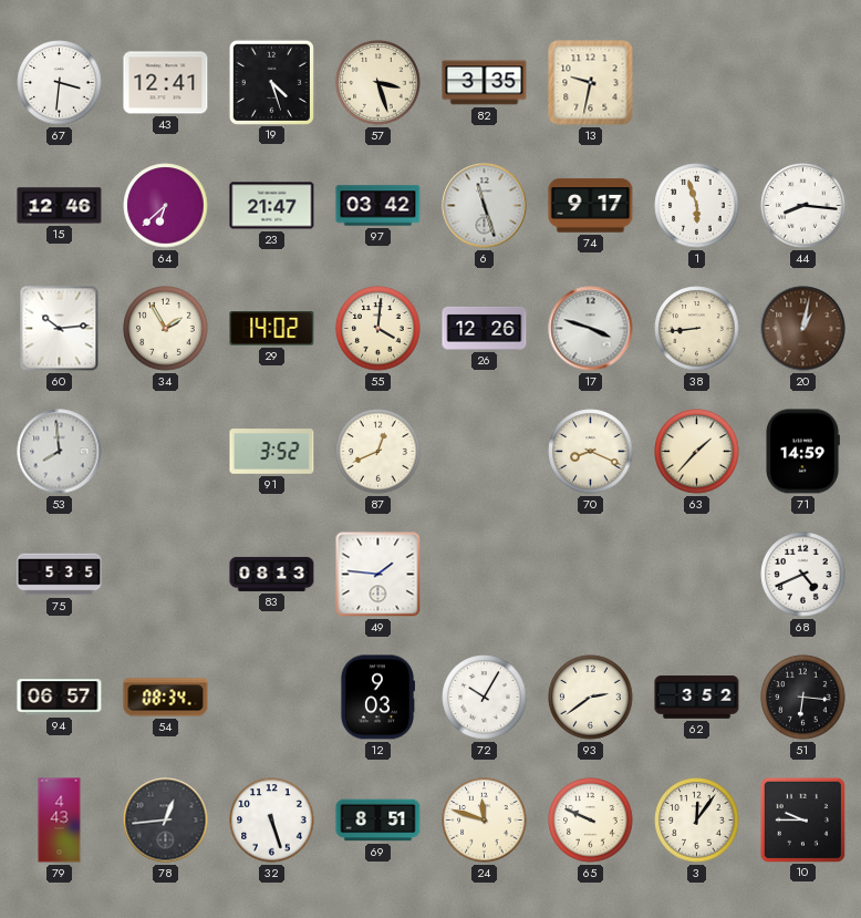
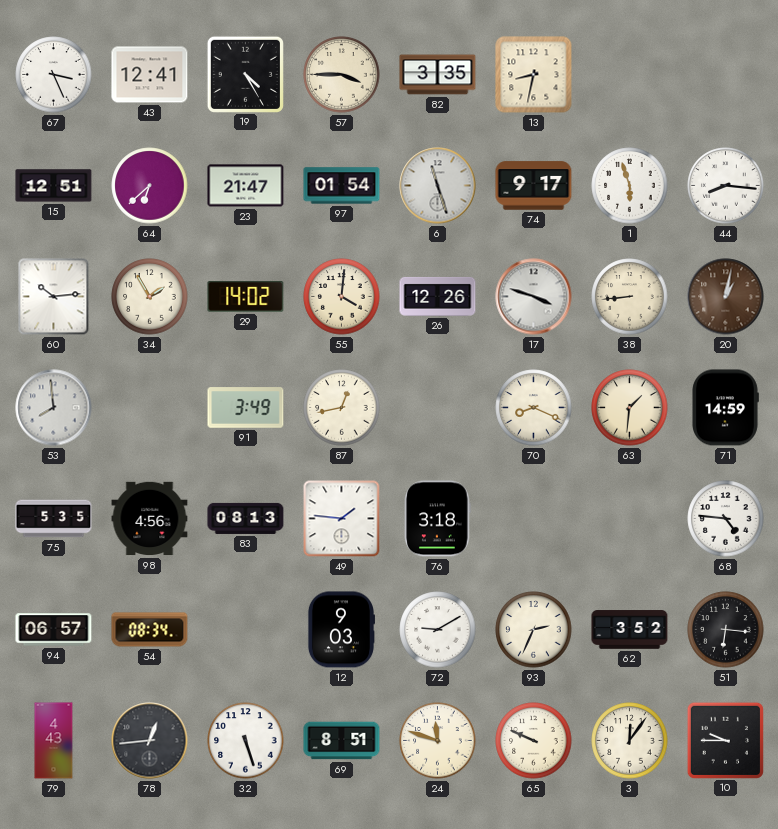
67: 3:31 -> 3:26 (54, 75)
19: 4:27 -> 4:25 (245, 74)
57: 3:27 -> 3:45 (342, 75)
13: 9:32 -> 8:32 (534, 75)
15: 12:46 -> 12:51 (54, 186)
97: 03:42 -> 01:54 (342, 186)
91: 3:52 -> 3:49 (246, 408)
87: 12:41 -> 12:43 (342, 408)
63: 1:37 -> 1:31 (630, 408)
98: none -> 4:56 (150, 519)
76: none -> 3:18 (438, 519)
68: 4:41 -> 4:46 (726, 519)
72: 10:05 -> 9:10 (438, 630)
93: 2:39 -> 2:34 (534, 630)
